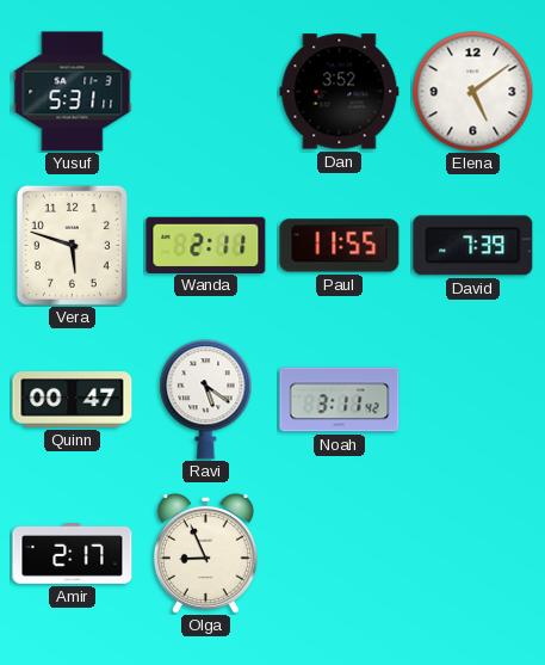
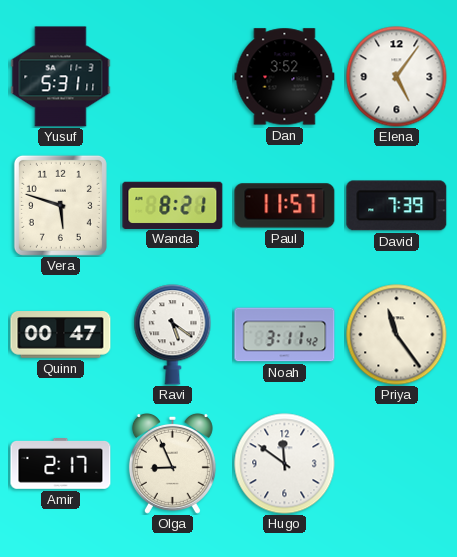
Elena: 5:09 -> 5:06 (397, 77)
Wanda: 2:11 -> 8:21 (173, 205)
Paul: 11:55 -> 11:57 (285, 206)
Priya: none -> 11:24 (397, 335)
Hugo: none -> 11:51 (285, 464)
